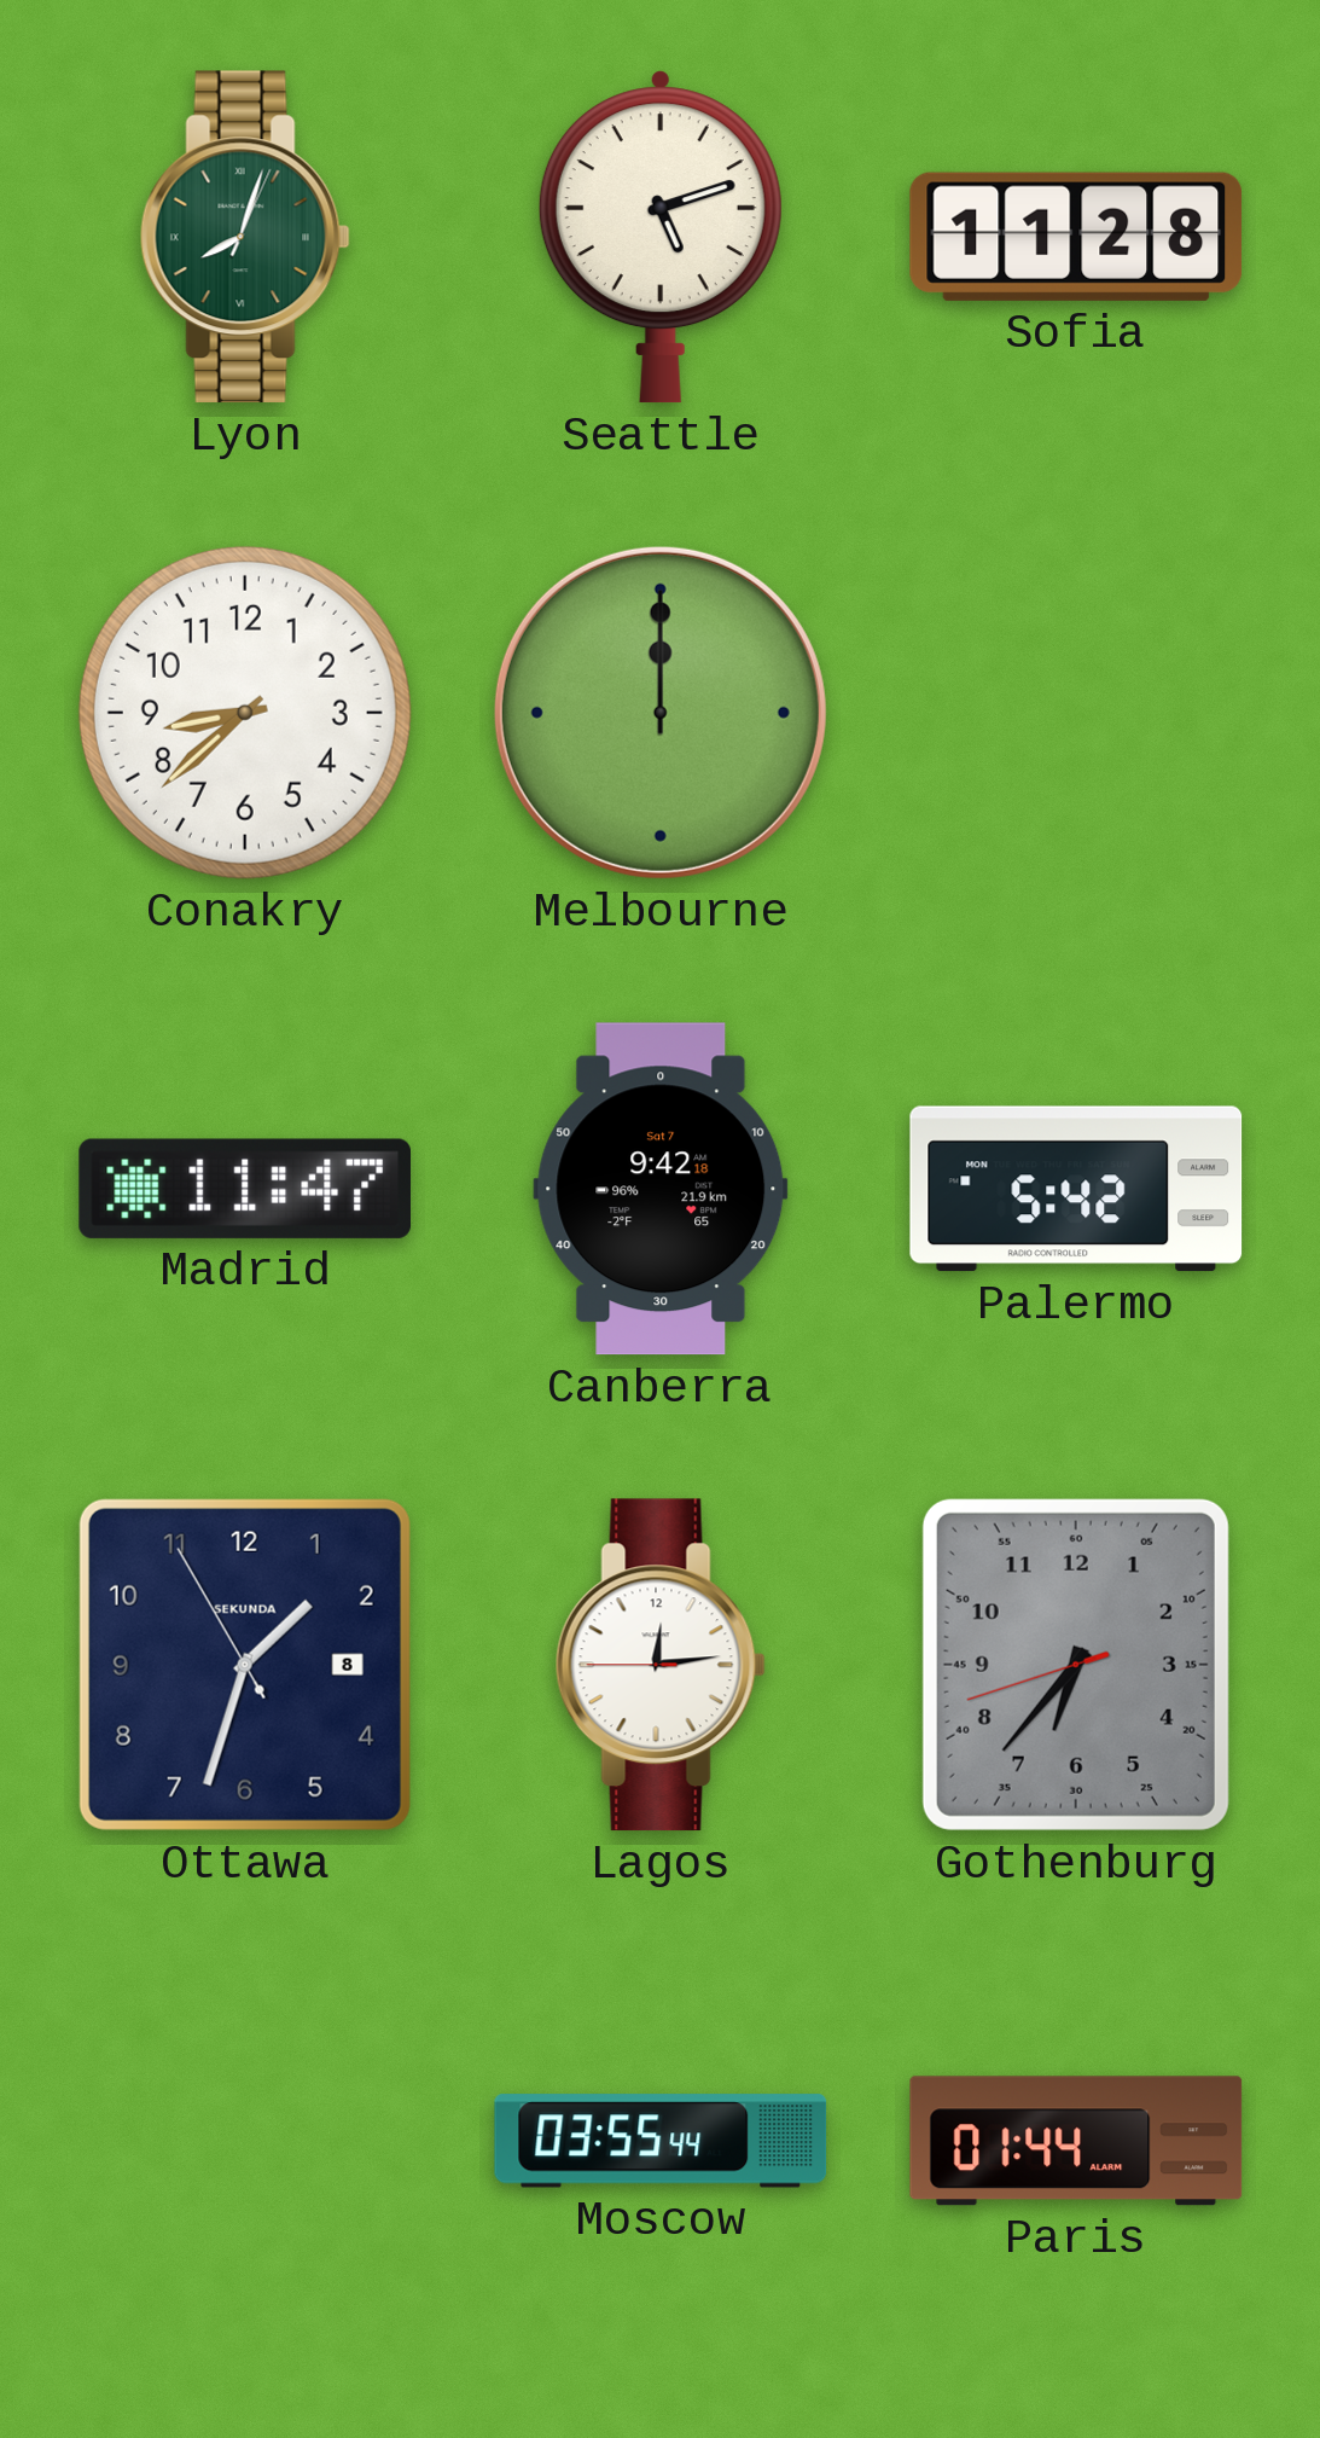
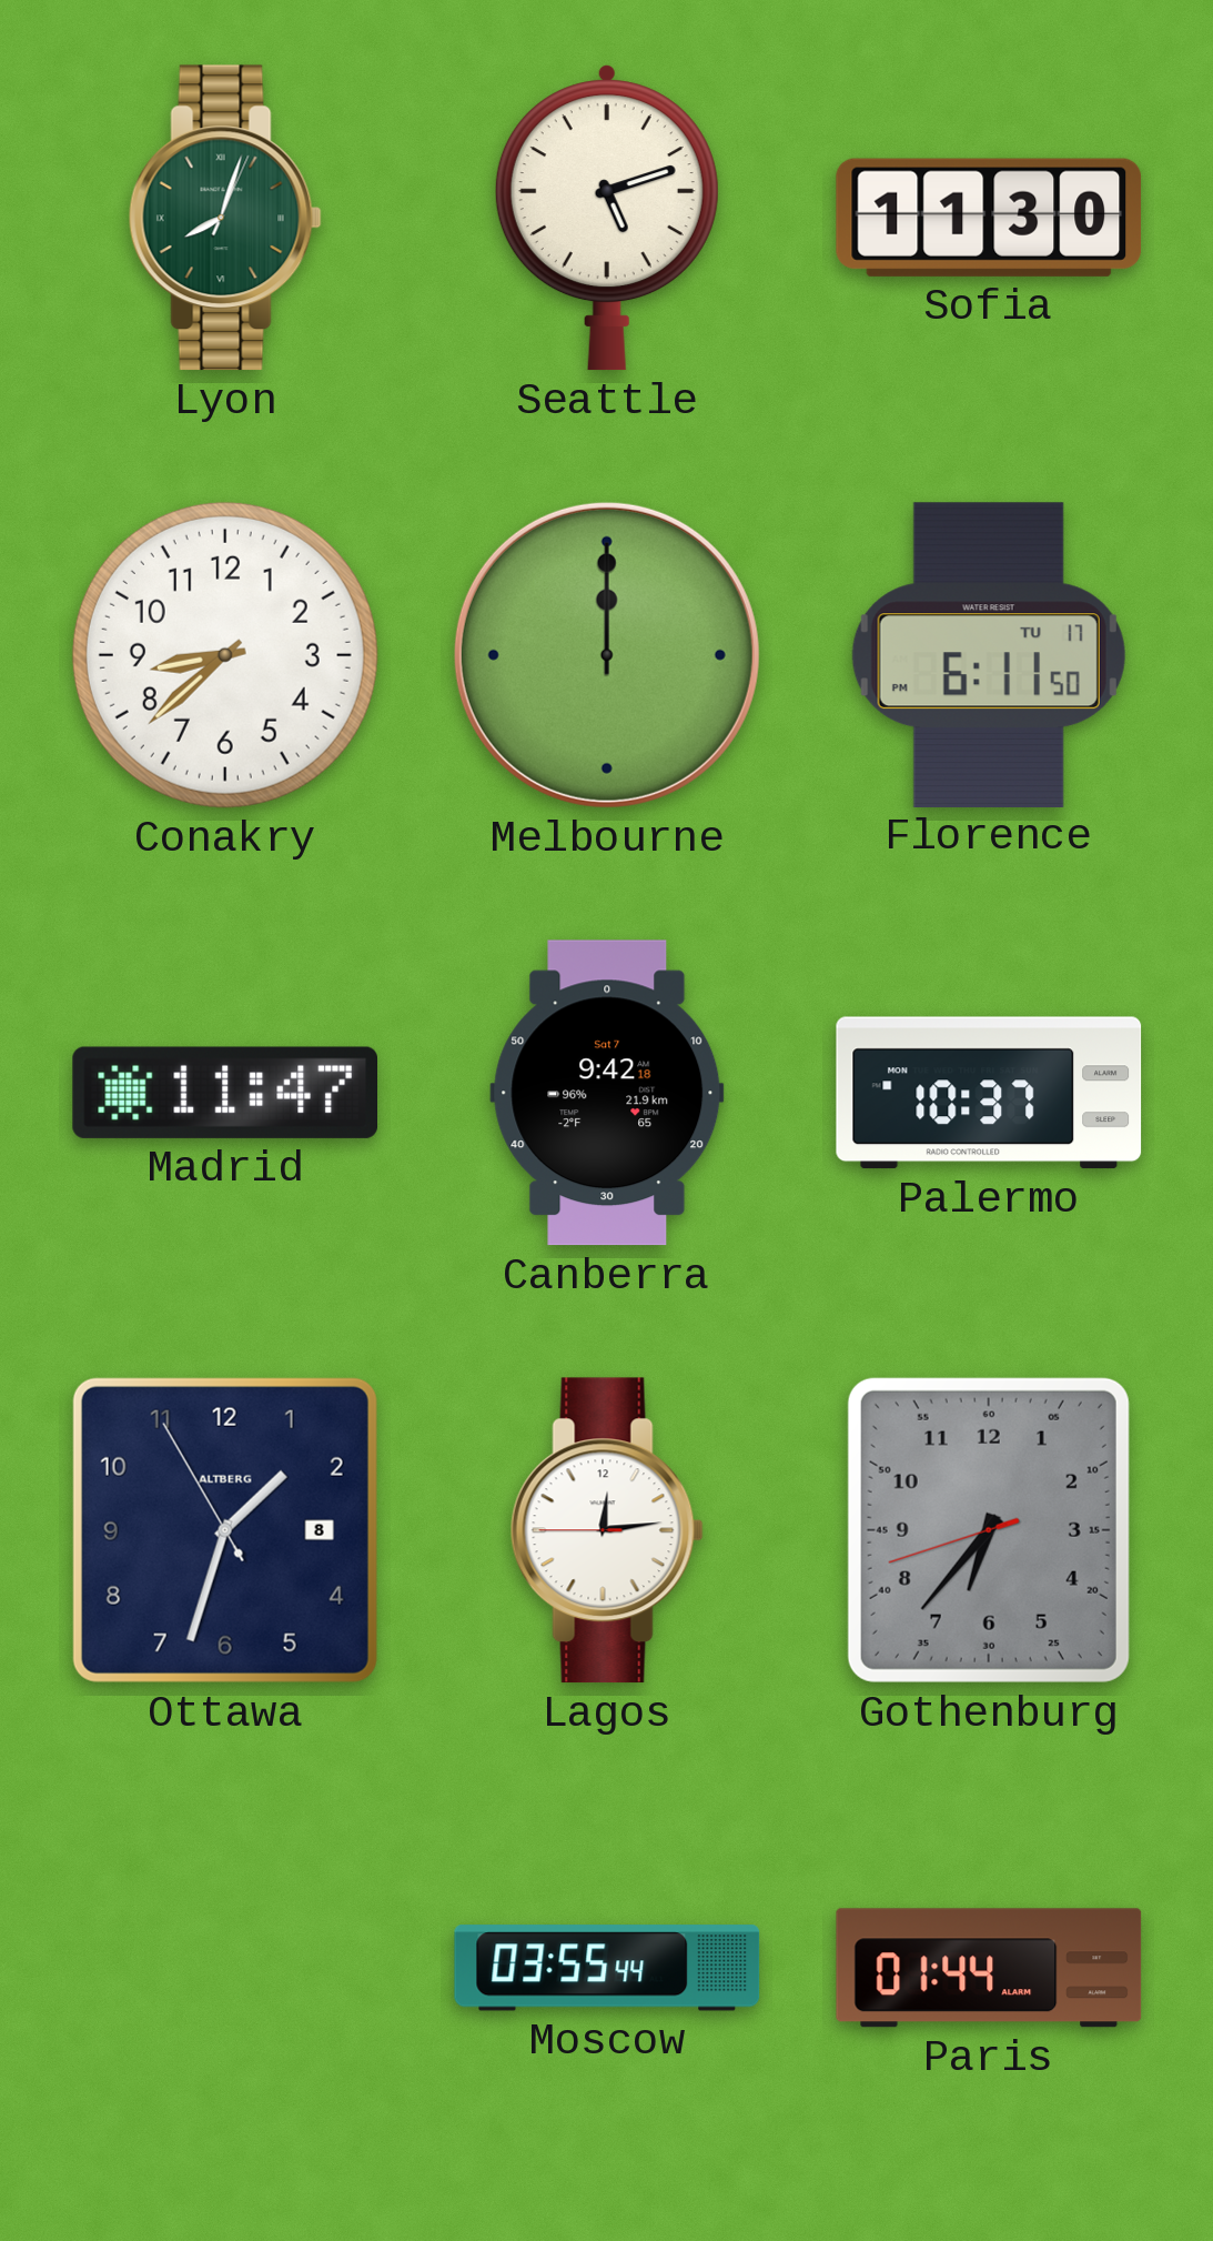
Sofia: 11:28 -> 11:30 (989, 218)
Florence: none -> 6:11 (989, 654)
Palermo: 5:42 -> 10:37 (989, 1093)
Ottawa brand: SEKUNDA -> ALTBERG (225, 1530)
